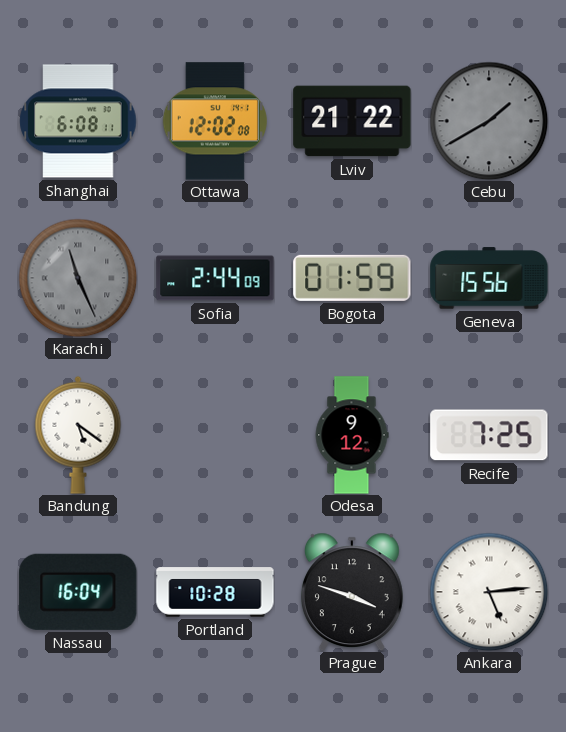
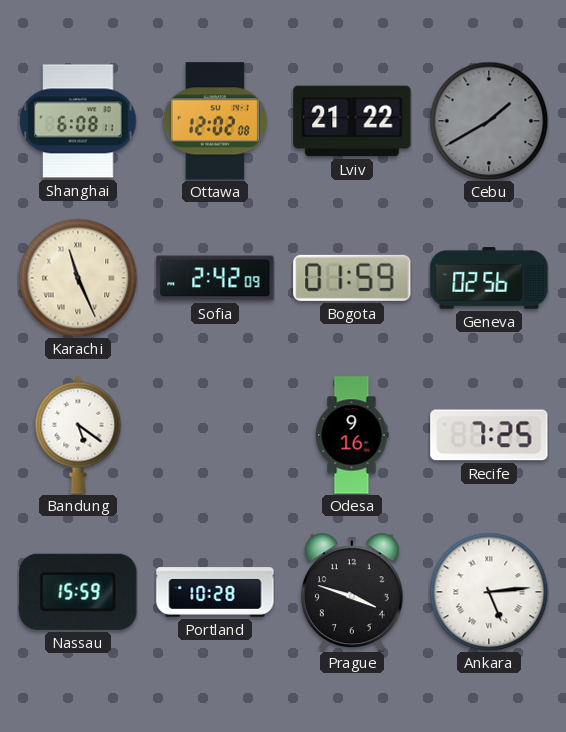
Karachi dial: grey -> cream (78, 278)
Sofia: 2:44 -> 2:42 (215, 278)
Geneva: 15:56 -> 02:56 (489, 278)
Odesa: 9:12 -> 9:16 (352, 435)
Nassau: 16:04 -> 15:59 (78, 592)
